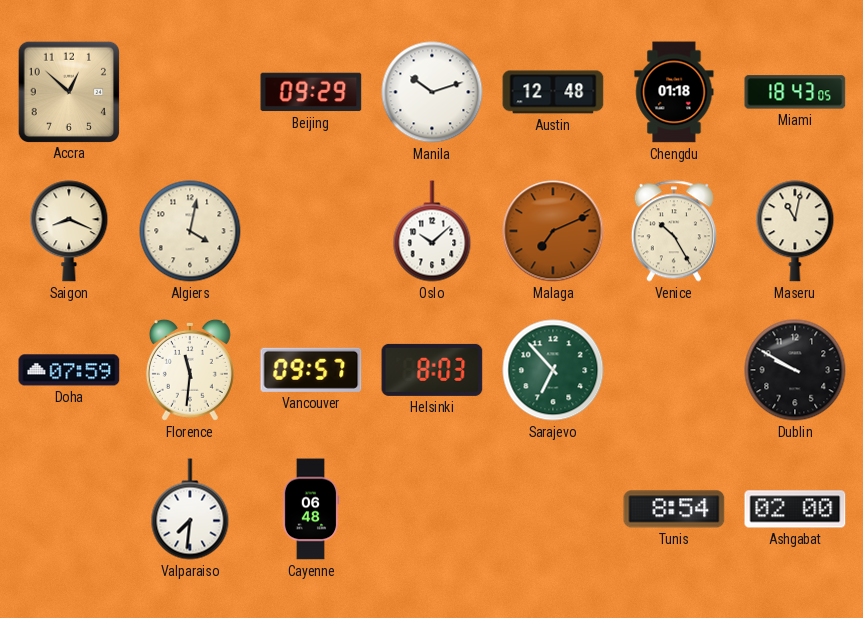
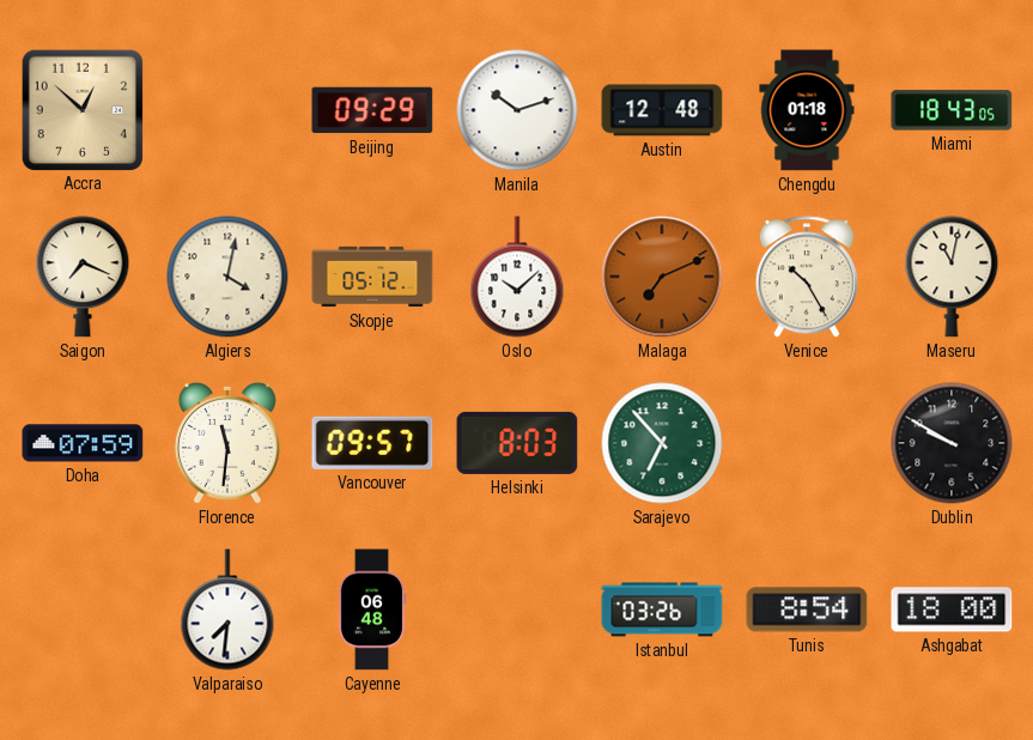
Saigon: 8:19 -> 7:19 (83, 277)
Skopje: none -> 05:12 (372, 277)
Istanbul: none -> 03:26 (662, 609)
Ashgabat: 02:00 -> 18:00 (952, 609)
